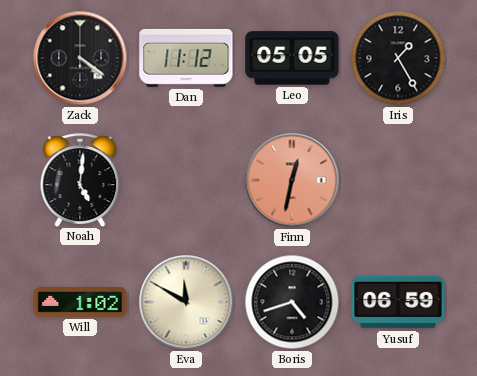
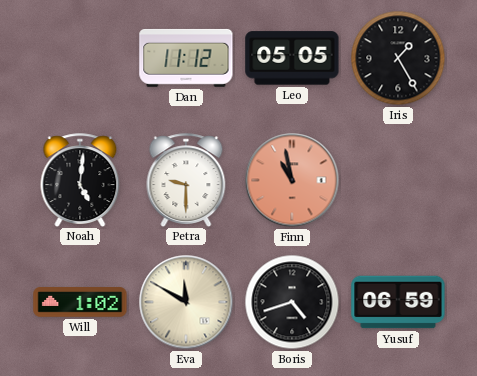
Zack: 4:21 -> none (80, 58)
Petra: none -> 9:30 (186, 180)
Finn: 12:32 -> 10:58 (292, 180)
